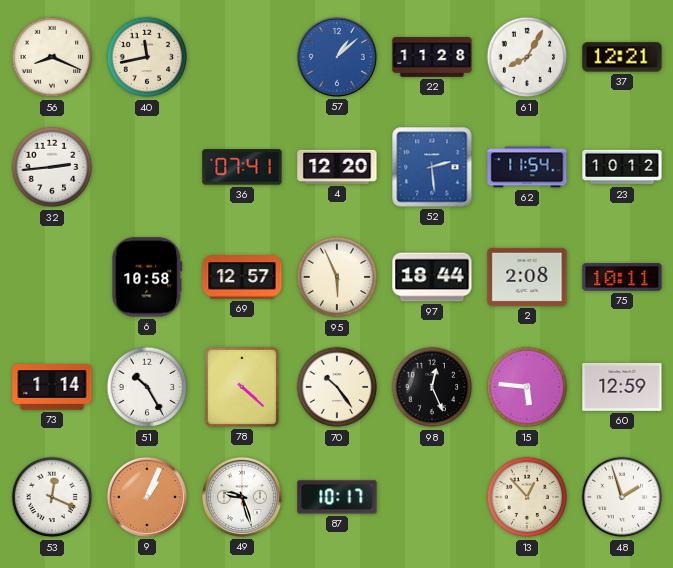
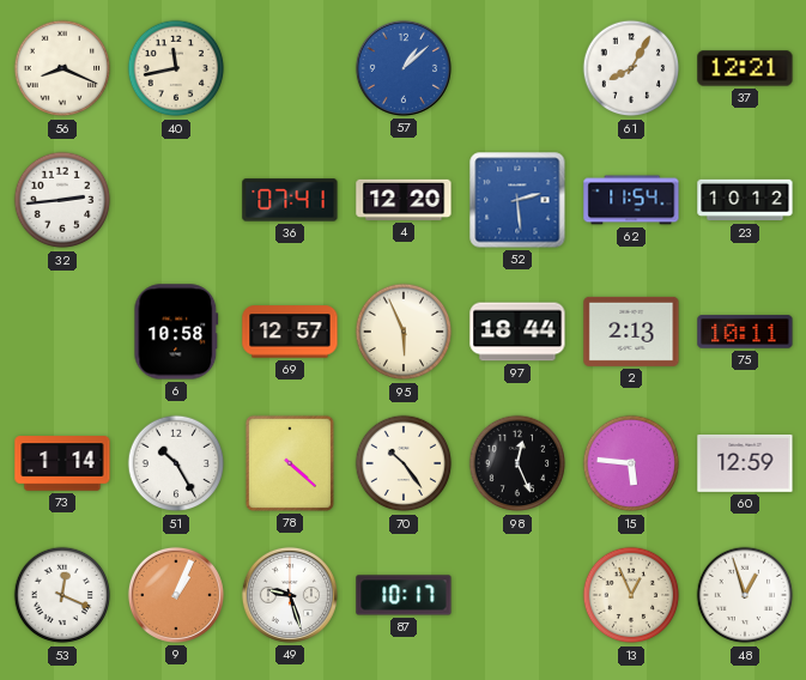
22: 11:28 -> none (432, 57)
2: 2:08 -> 2:13 (631, 332)
13: 12:53 -> 12:56 (631, 595)
48: 1:57 -> 12:57 (745, 595)
